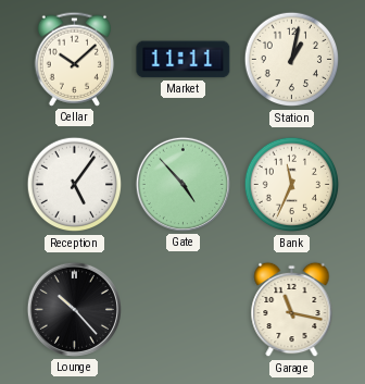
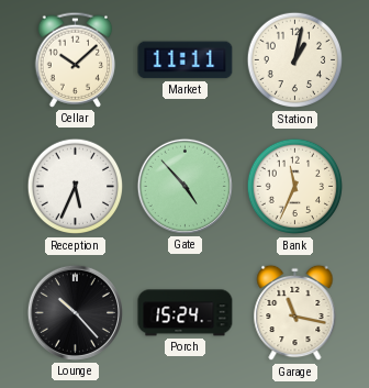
Reception: 5:06 -> 5:34 (76, 187)
Porch: none -> 15:24 (186, 313)
